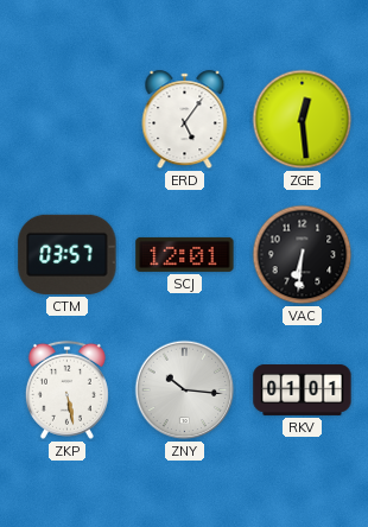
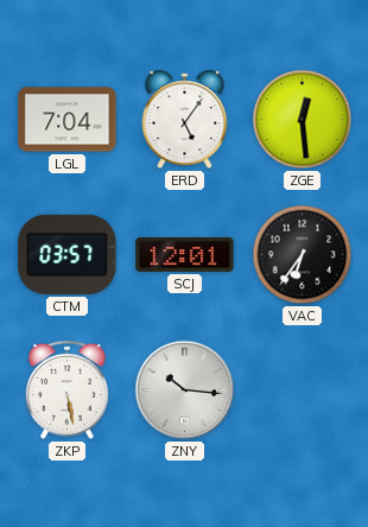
LGL: none -> 7:04 (68, 120)
VAC: 6:31 -> 6:36 (303, 255)
RKV: 01:01 -> none (303, 389)
